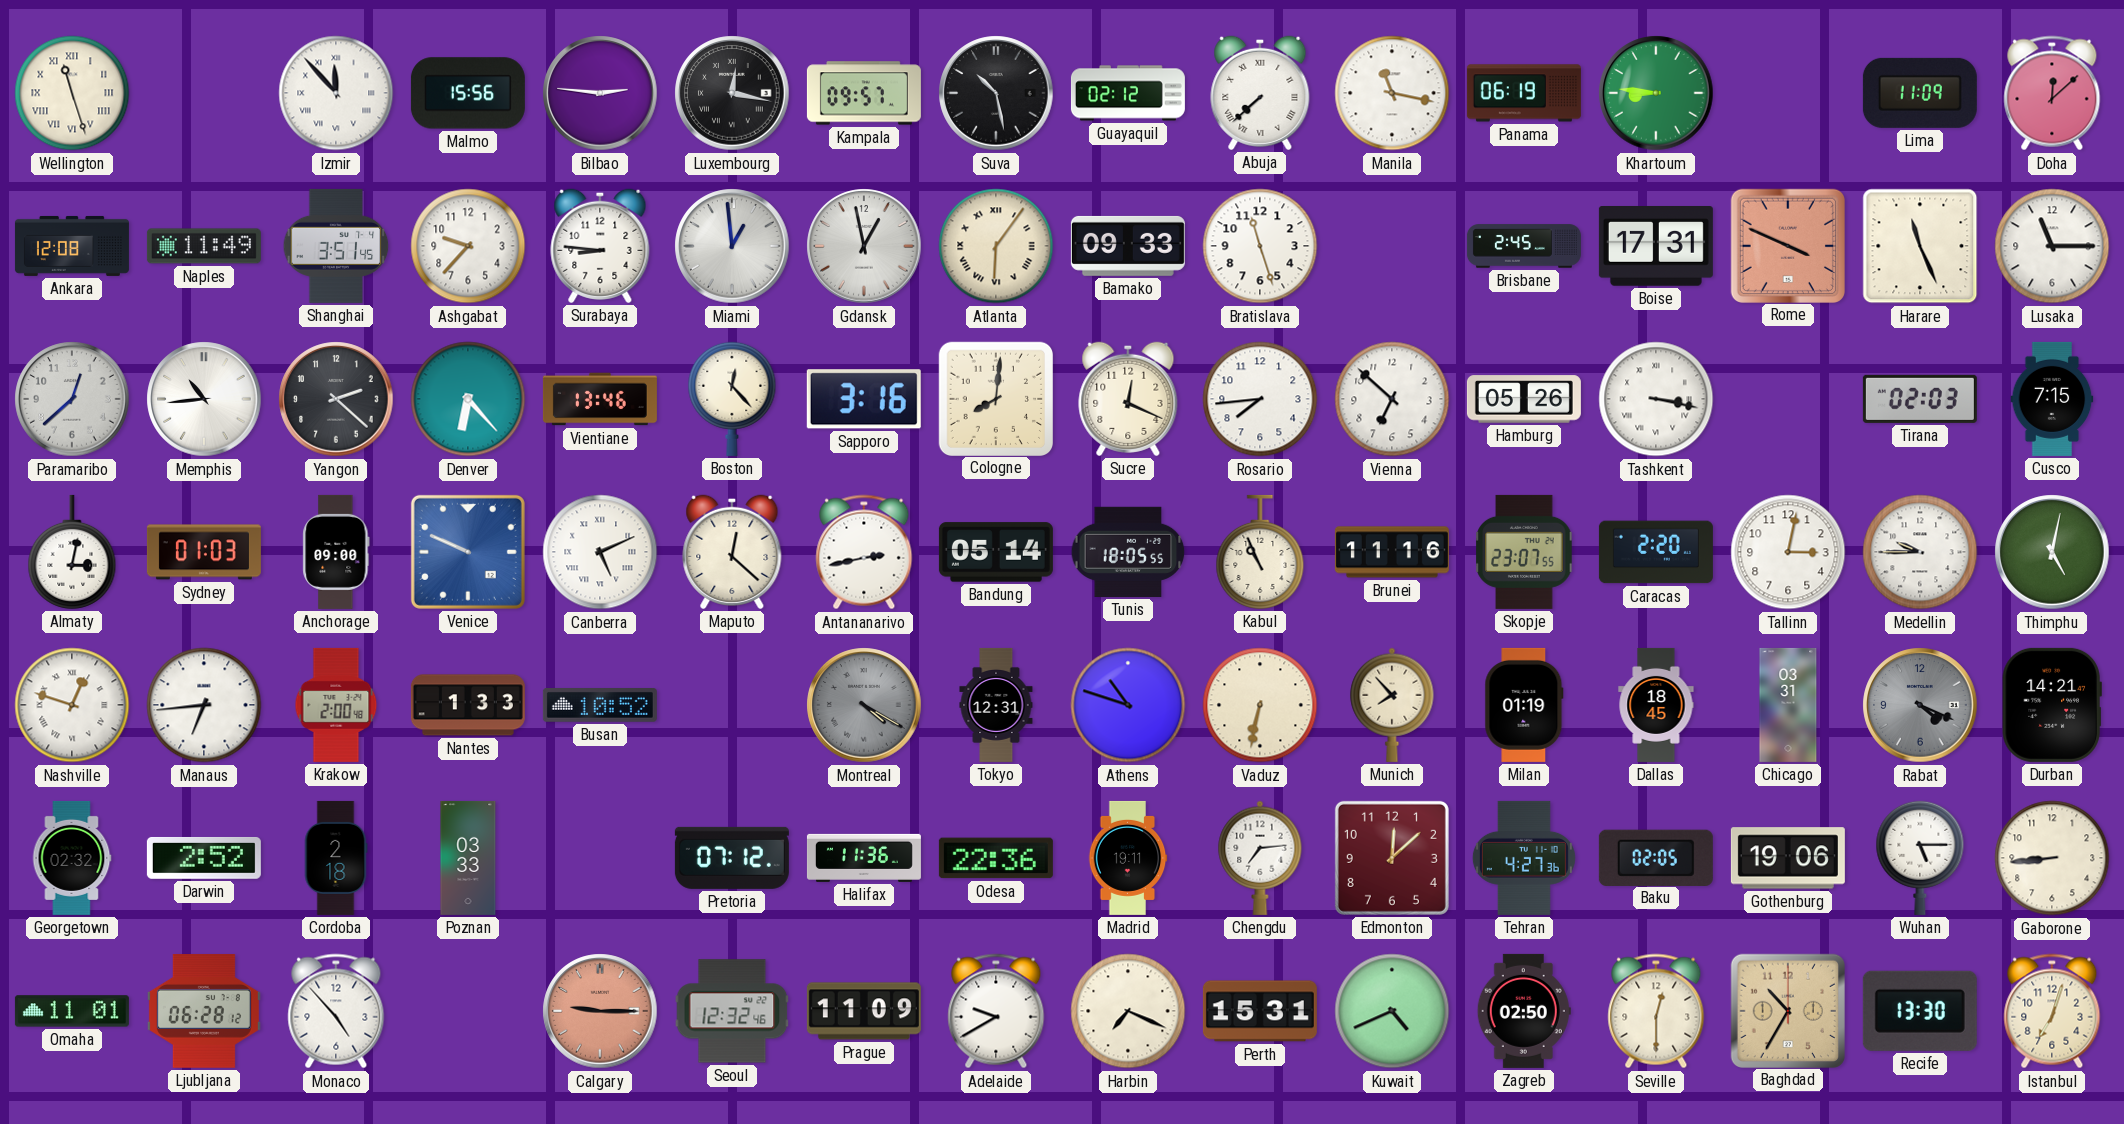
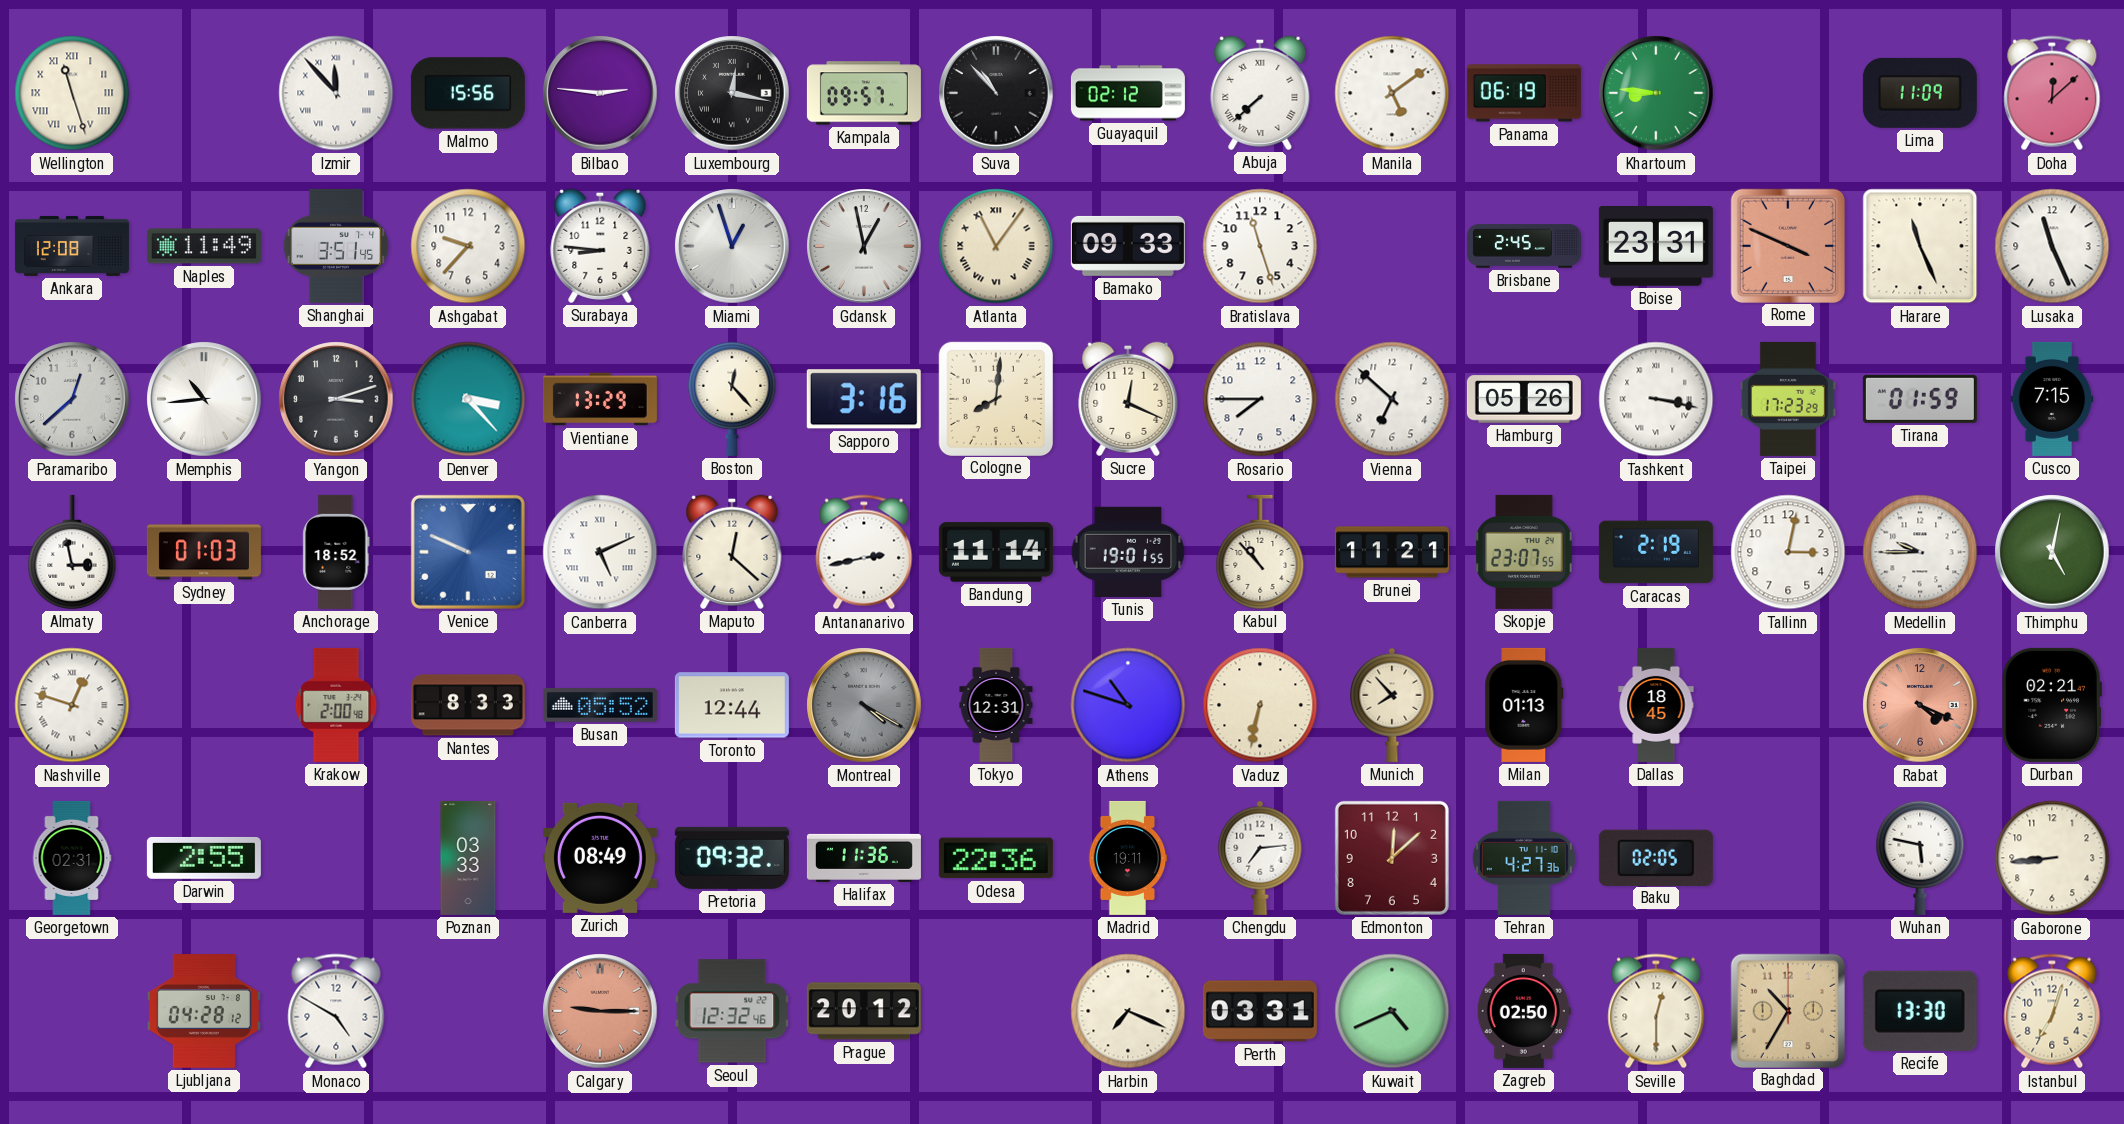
Suva: 10:28 -> 10:53 (996, 93)
Manila: 11:17 -> 5:09 (1392, 93)
Miami: 12:59 -> 12:57 (732, 246)
Atlanta: 6:06 -> 11:06 (996, 246)
Boise: 17:31 -> 23:31 (1656, 246)
Lusaka: 11:15 -> 11:26 (2052, 246)
Yangon: 2:22 -> 3:12 (336, 399)
Denver: 6:23 -> 3:23 (468, 399)
Vientiane: 13:46 -> 13:29 (600, 399)
Rosario: 7:44 -> 7:45 (1260, 399)
Taipei: none -> 17:23 (1788, 399)
Tirana: 02:03 -> 01:59 (1920, 399)
Almaty: 3:02 -> 2:58 (72, 552)
Anchorage: 09:00 -> 18:52 (336, 552)
Bandung: 05:14 -> 11:14 (996, 552)
Tunis: 18:05 -> 19:01 (1128, 552)
Kabul: 10:56 -> 10:53 (1260, 552)
Brunei: 11:16 -> 11:21 (1392, 552)
Caracas: 2:20 -> 2:19 (1656, 552)
Manaus: 6:44 -> none (204, 705)
Nantes: 1:33 -> 8:33 (468, 705)
Busan: 10:52 -> 05:52 (600, 706)
Toronto: none -> 12:44 (732, 705)
Milan: 01:19 -> 01:13 (1524, 705)
Chicago: 03:31 -> none (1788, 705)
Rabat dial: grey -> salmon (1920, 705)
Durban: 14:21 -> 02:21 (2052, 705)
Georgetown: 02:32 -> 02:31 (72, 858)
Darwin: 2:52 -> 2:55 (204, 858)
Cordoba: 2:18 -> none (336, 858)
Zurich: none -> 08:49 (600, 858)
Pretoria: 07:12 -> 09:32 (732, 858)
Gothenburg: 19:06 -> none (1788, 858)
Wuhan: 5:15 -> 5:47 (1920, 858)
Omaha: 11:01 -> none (72, 1011)
Ljubljana: 06:28 -> 04:28 (204, 1011)
Monaco: 4:53 -> 4:50 (336, 1011)
Prague: 11:09 -> 20:12 (864, 1011)
Adelaide: 9:40 -> none (996, 1011)
Perth: 15:31 -> 03:31 (1260, 1011)
